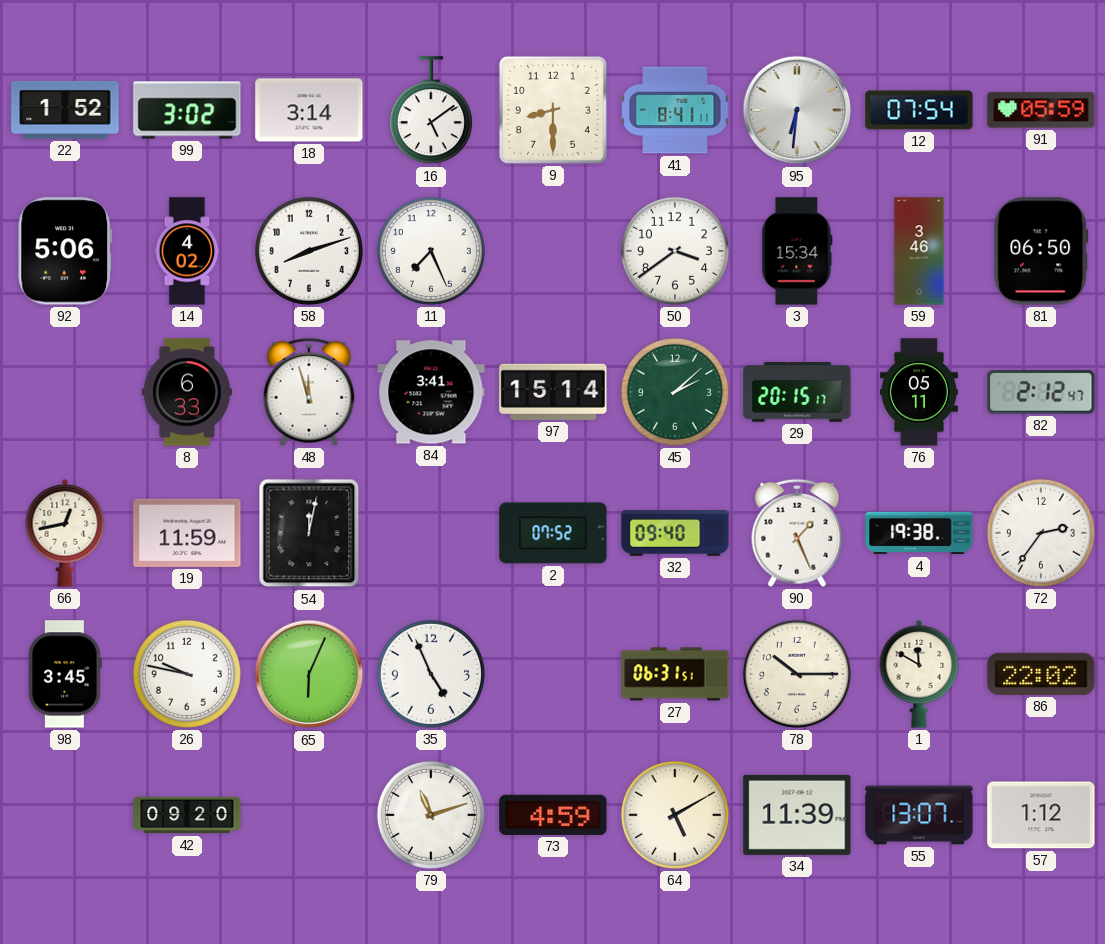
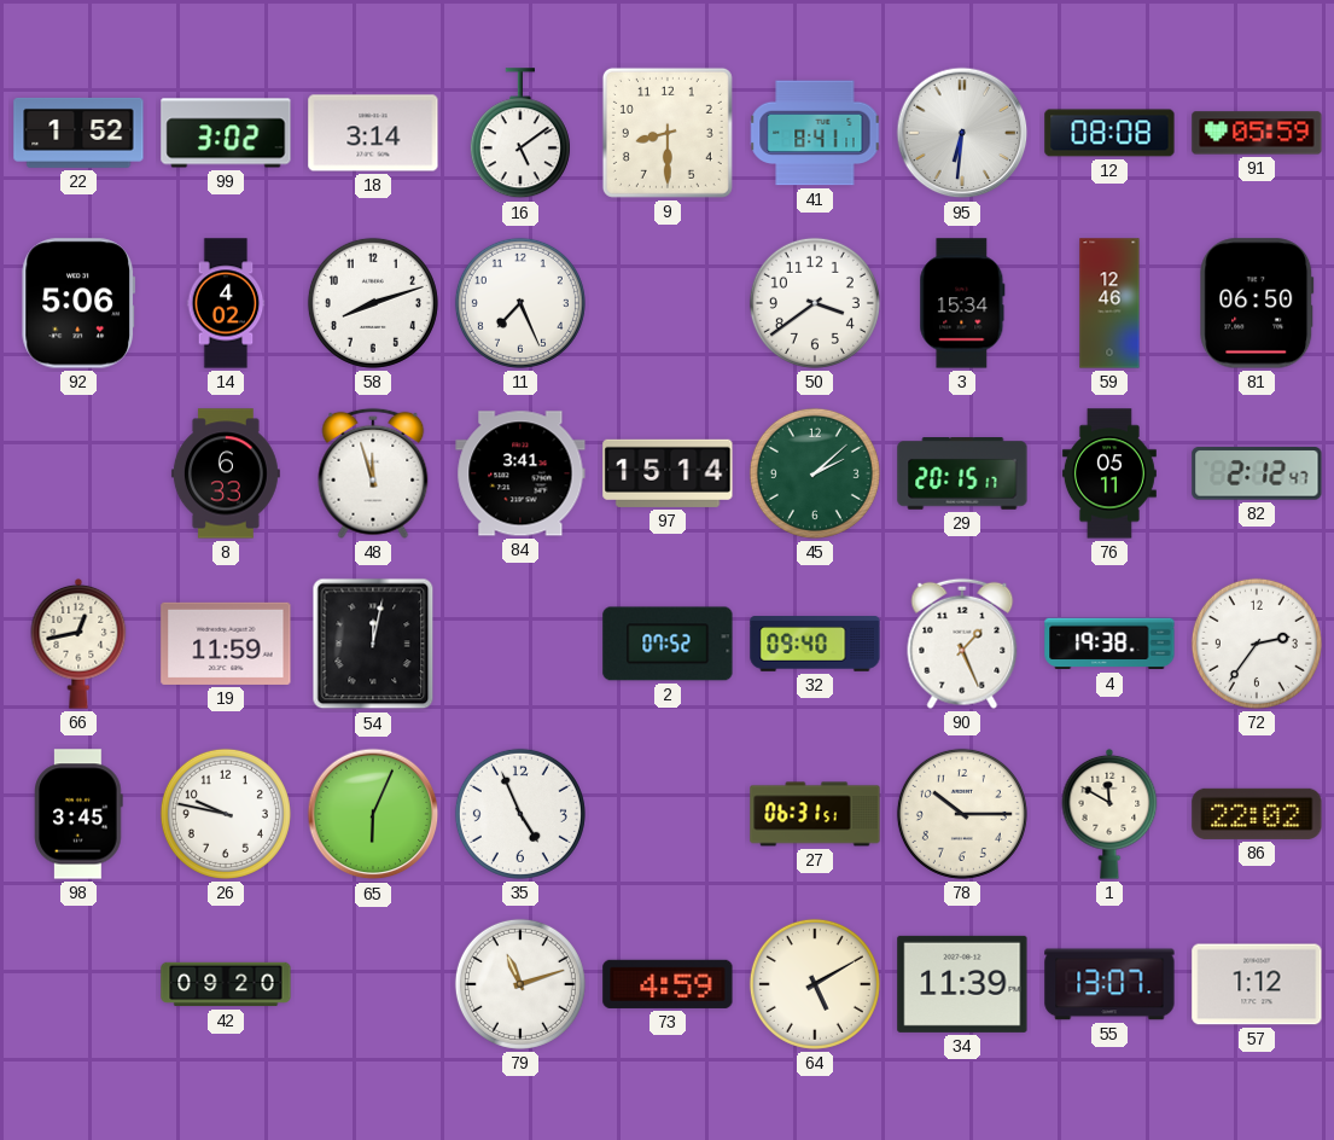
12: 07:54 -> 08:08 (1109, 133)
59: 3:46 -> 12:46 (1109, 303)
